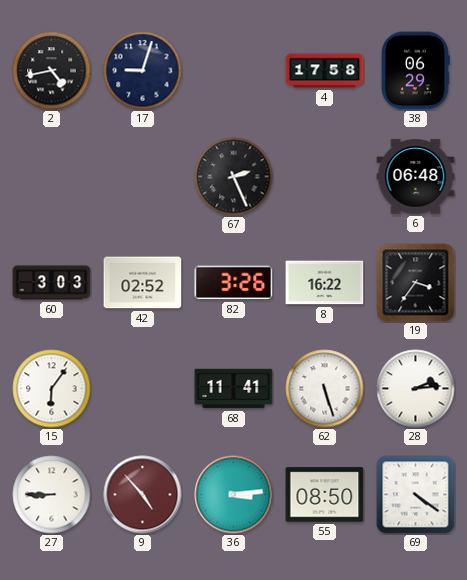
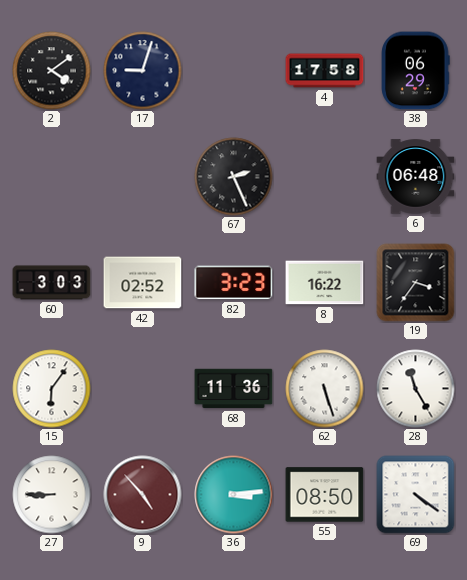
2: 4:43 -> 4:09 (52, 71)
82: 3:26 -> 3:23 (234, 283)
68: 11:41 -> 11:36 (234, 389)
28: 2:14 -> 11:25 (416, 389)
